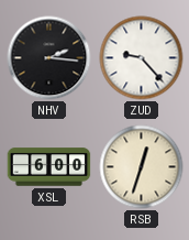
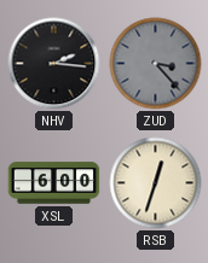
ZUD: 9:23 -> 3:23 (156, 64)
ZUD dial: white -> grey (156, 64)
